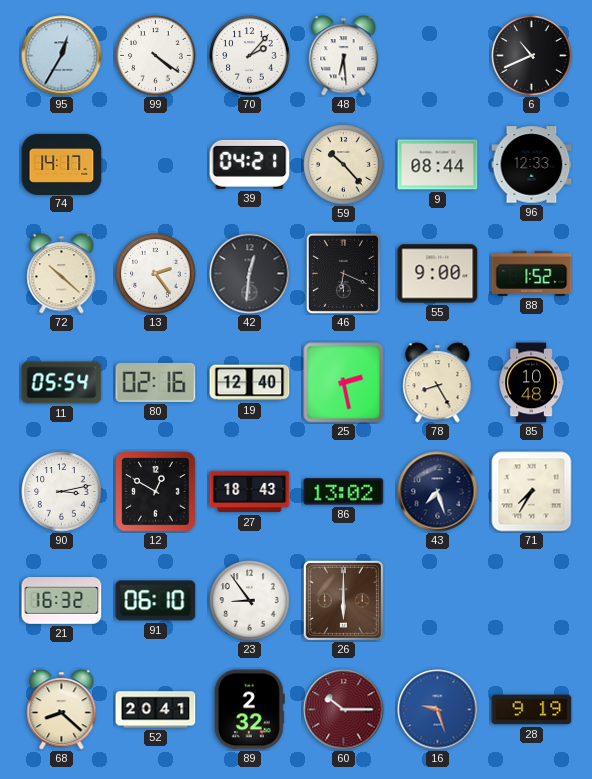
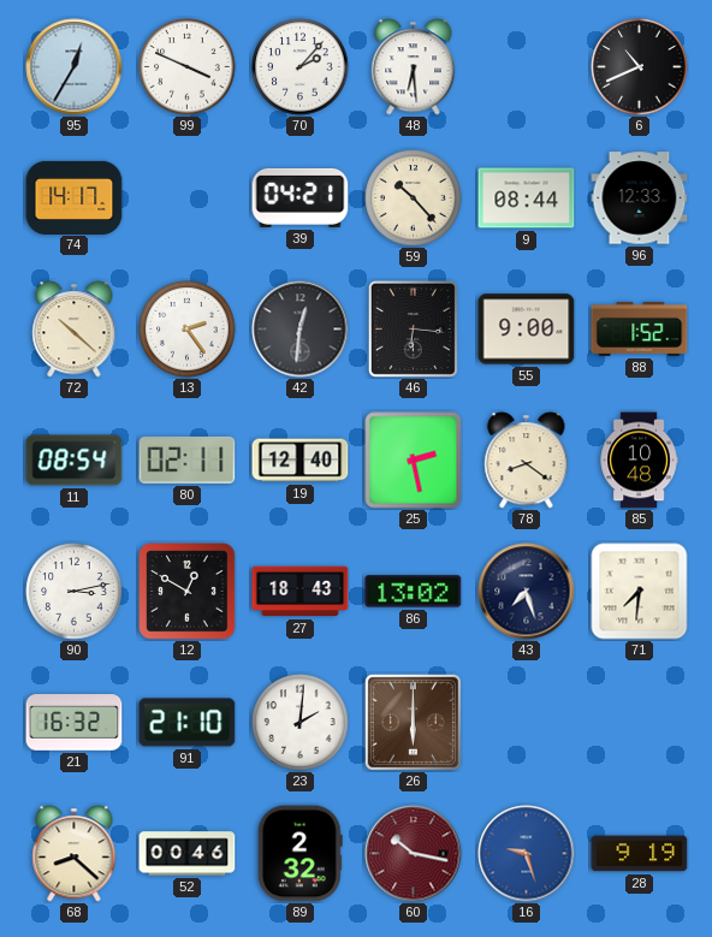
99: 4:21 -> 3:49 (188, 67)
46: 6:19 -> 6:16 (413, 328)
11: 05:54 -> 08:54 (75, 461)
80: 02:16 -> 02:11 (188, 459)
78: 8:25 -> 8:21 (527, 461)
71: 7:35 -> 7:31 (640, 592)
91: 06:10 -> 21:10 (188, 723)
23: 8:54 -> 2:01 (301, 723)
52: 20:41 -> 00:46 (188, 854)
60: 10:15 -> 10:17 (414, 854)
